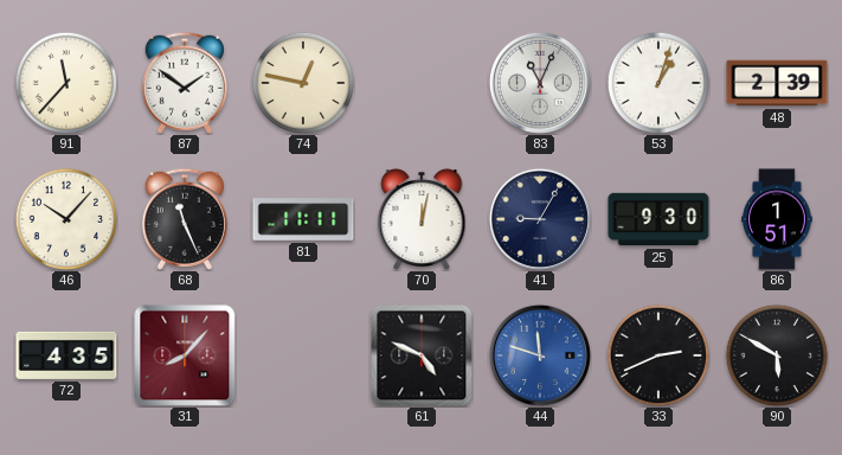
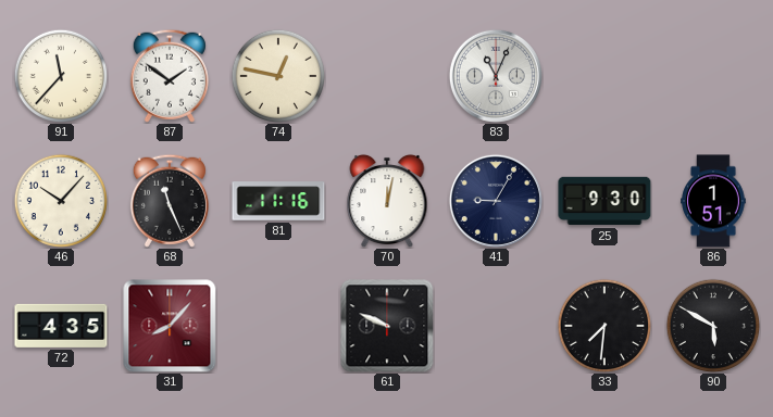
53: 1:03 -> none (657, 82)
48: 2:39 -> none (777, 83)
81: 11:11 -> 11:16 (278, 201)
61: 4:49 -> 9:49 (387, 326)
44: 11:48 -> none (540, 355)
33: 2:41 -> 7:31 (603, 325)
